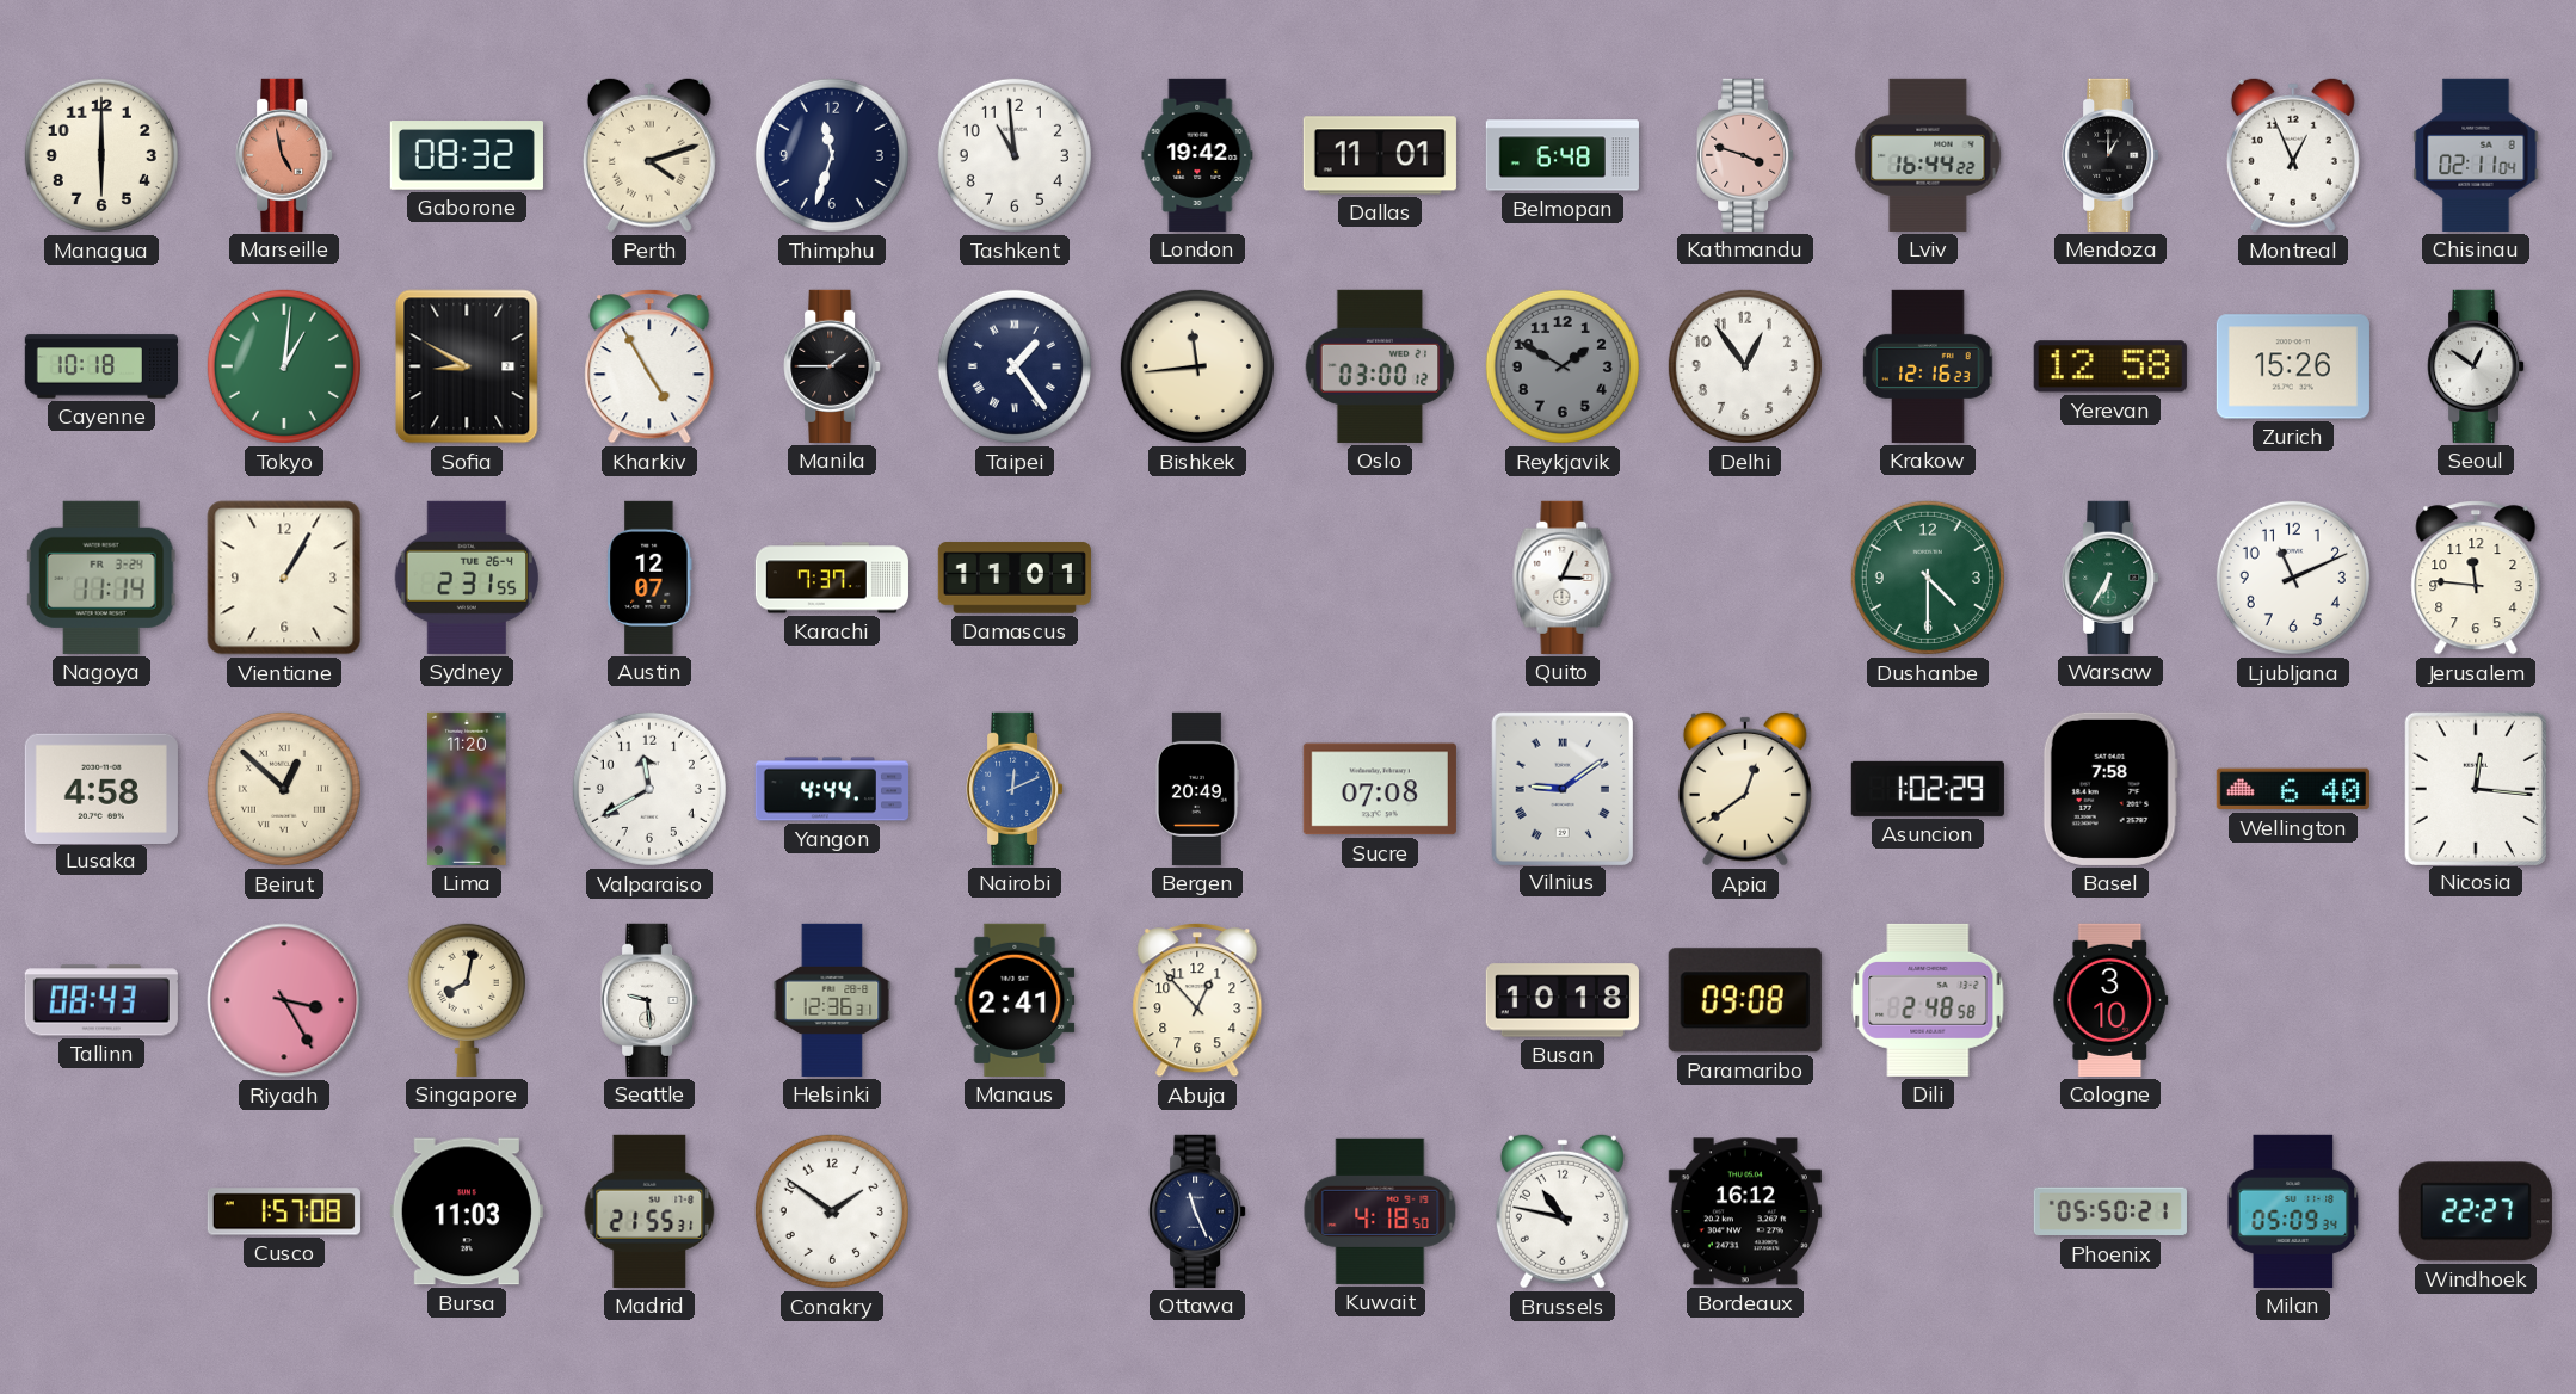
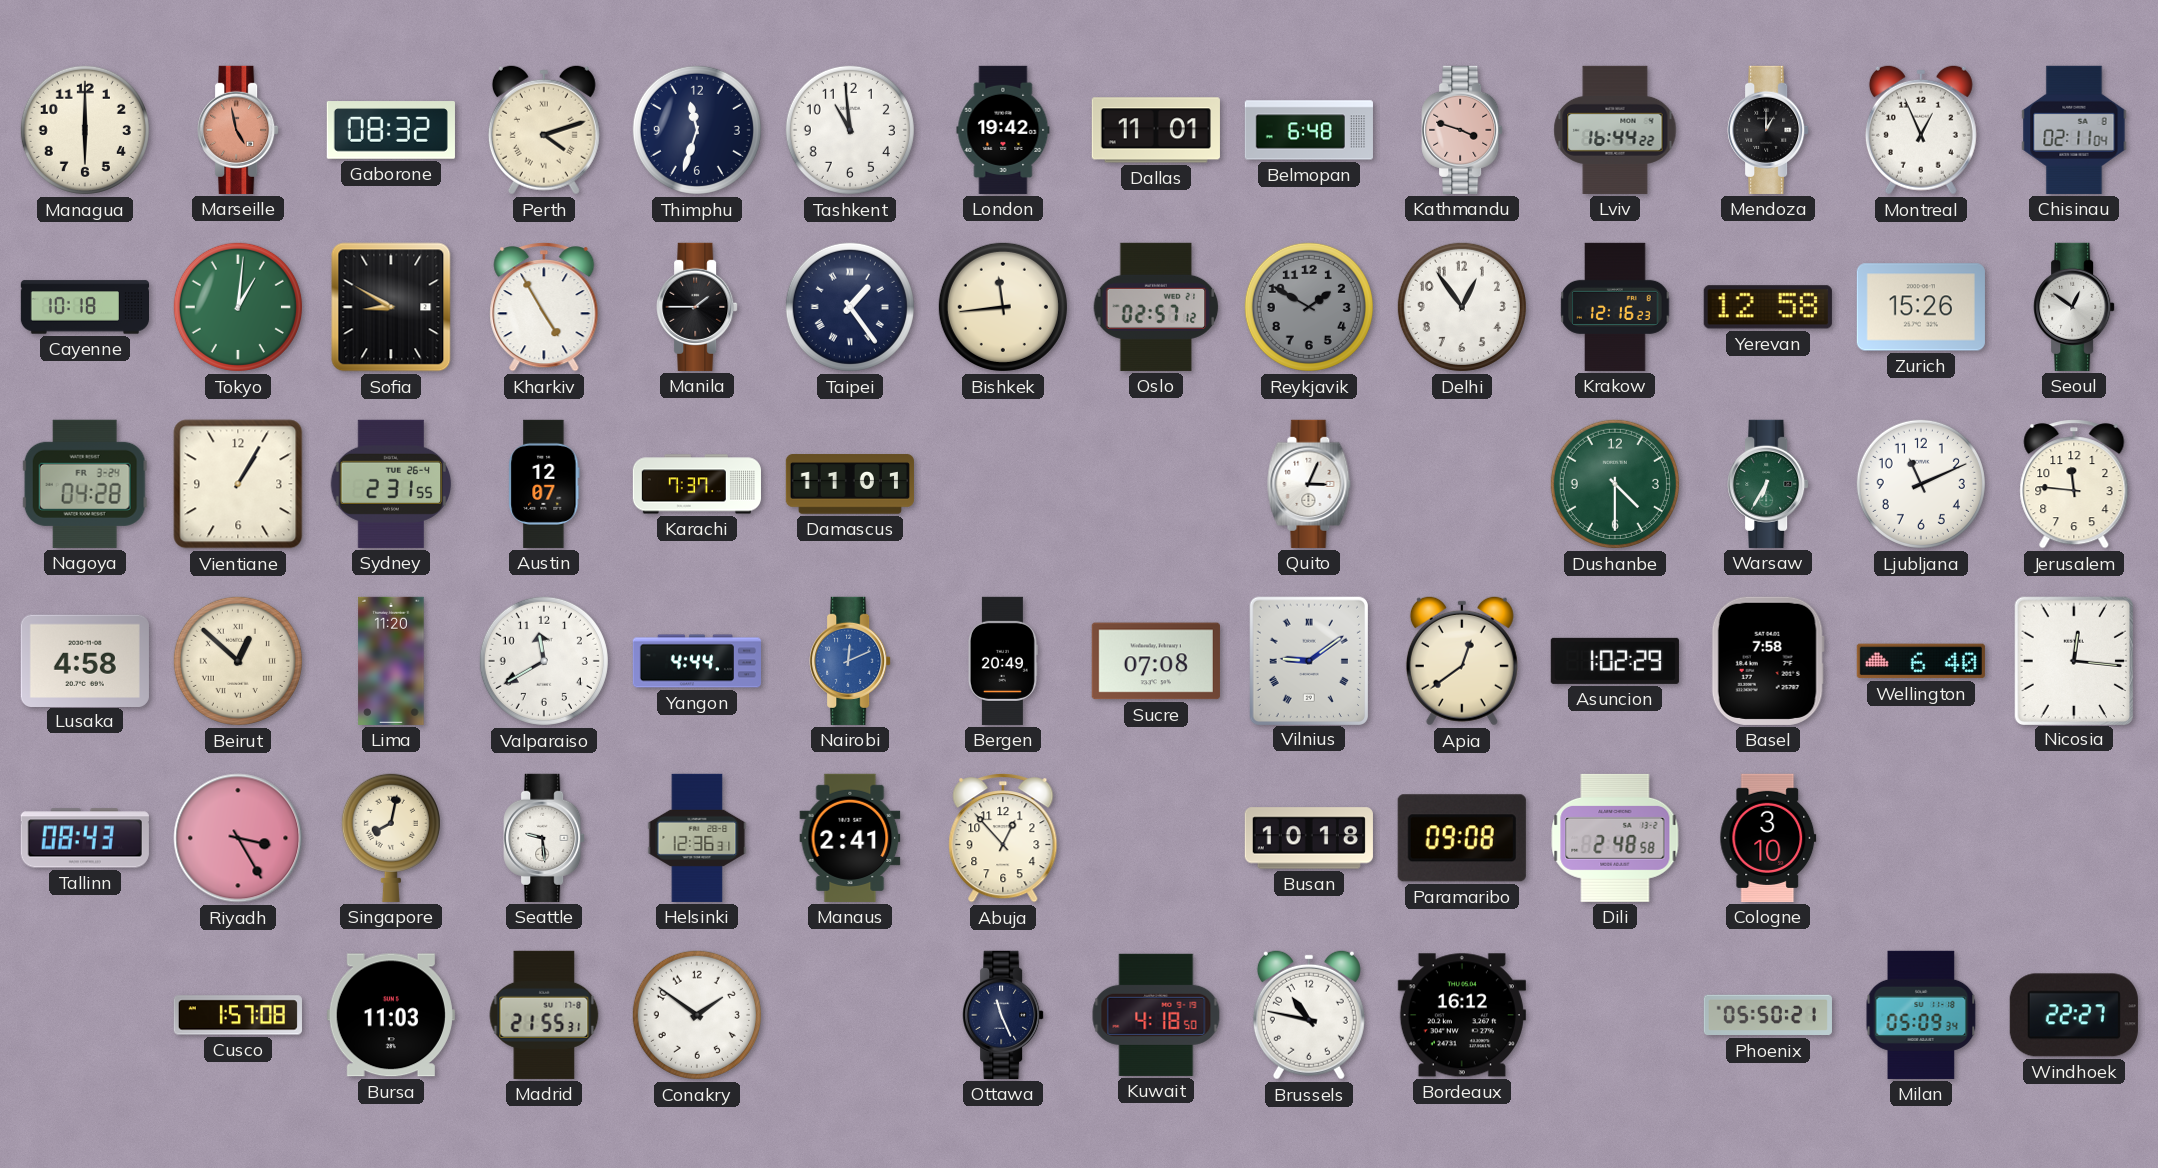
Oslo: 03:00 -> 02:57 (1156, 307)
Nagoya: 11:14 -> 04:28 (85, 484)
